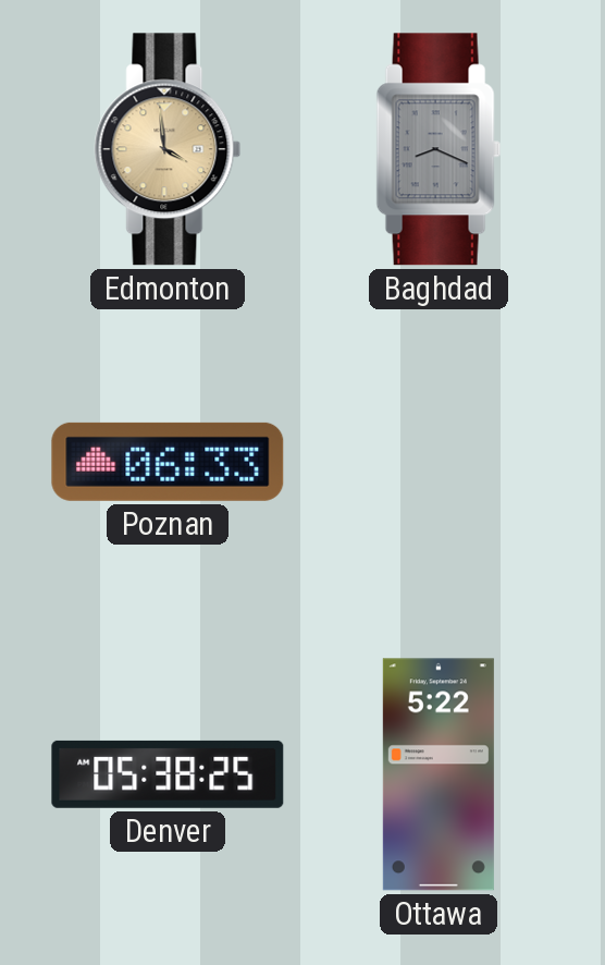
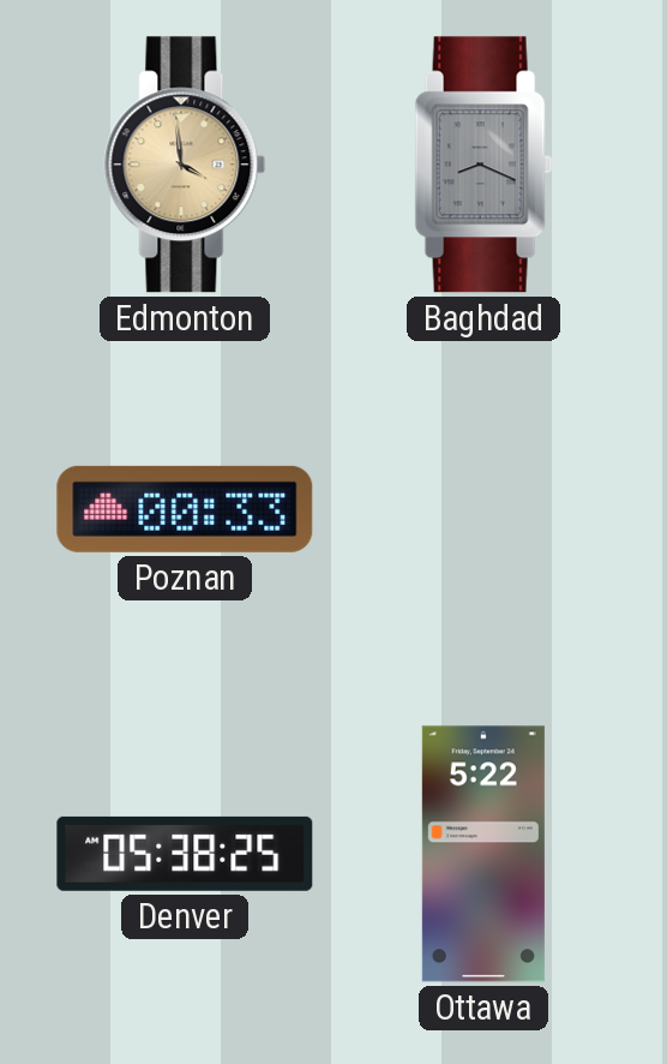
Poznan: 06:33 -> 00:33 (185, 509)
